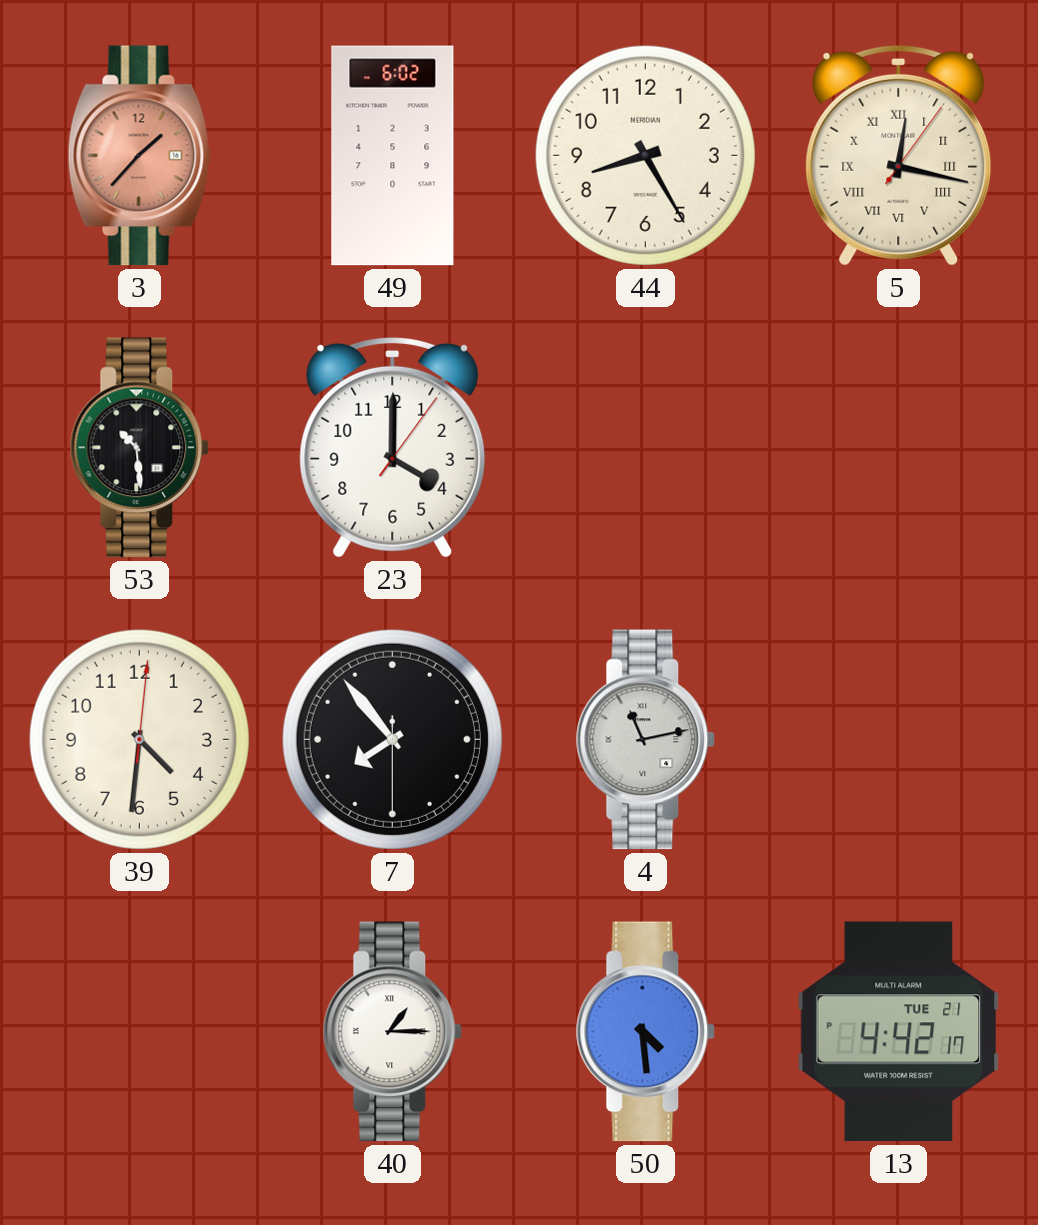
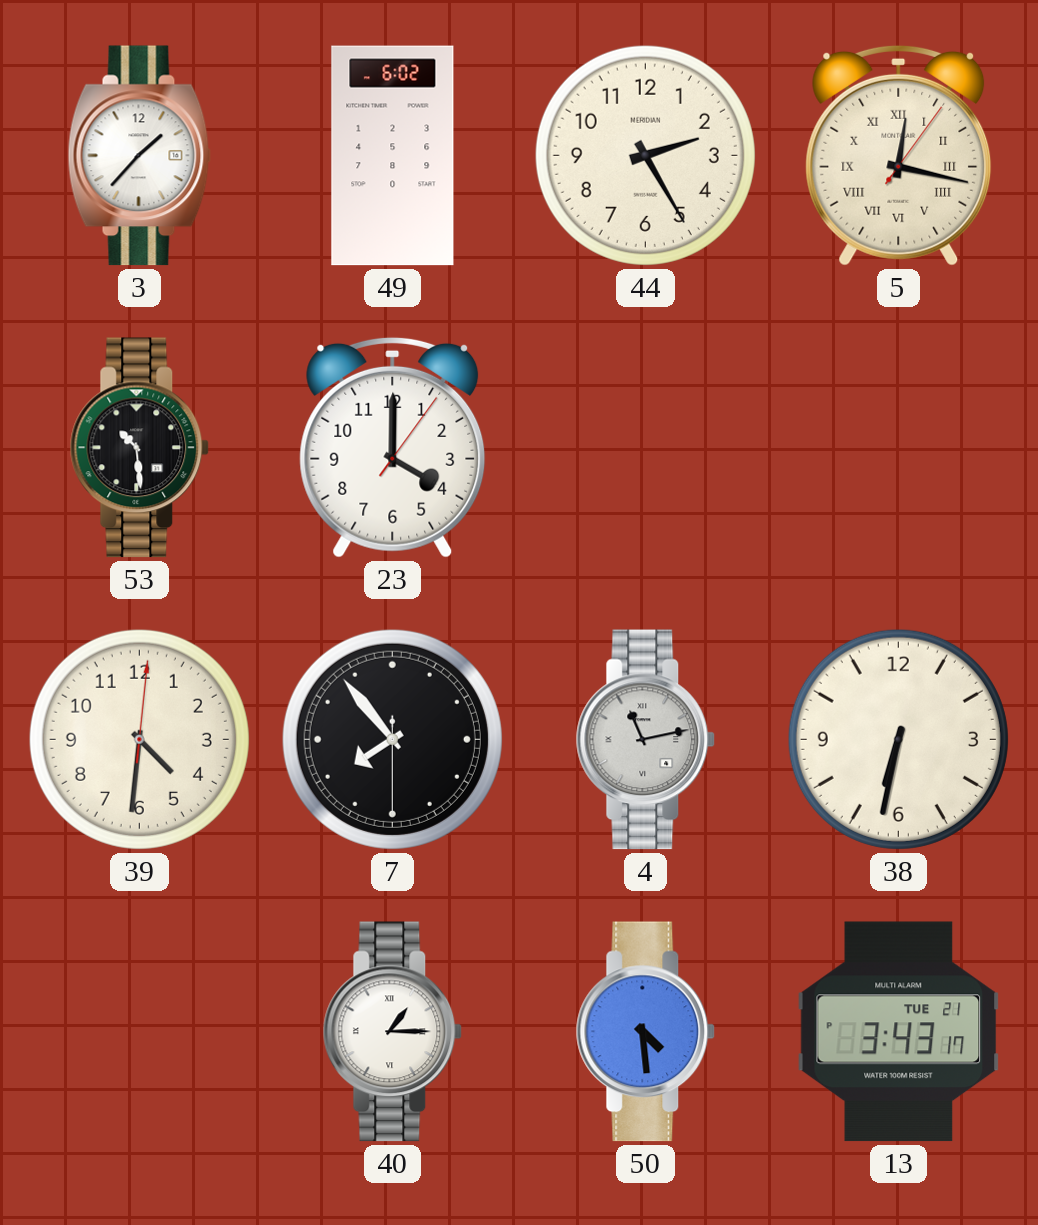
3 dial: salmon -> white (140, 156)
44: 8:25 -> 2:25 (645, 155)
38: none -> 6:32 (898, 739)
13: 4:42 -> 3:43 (899, 1032)
